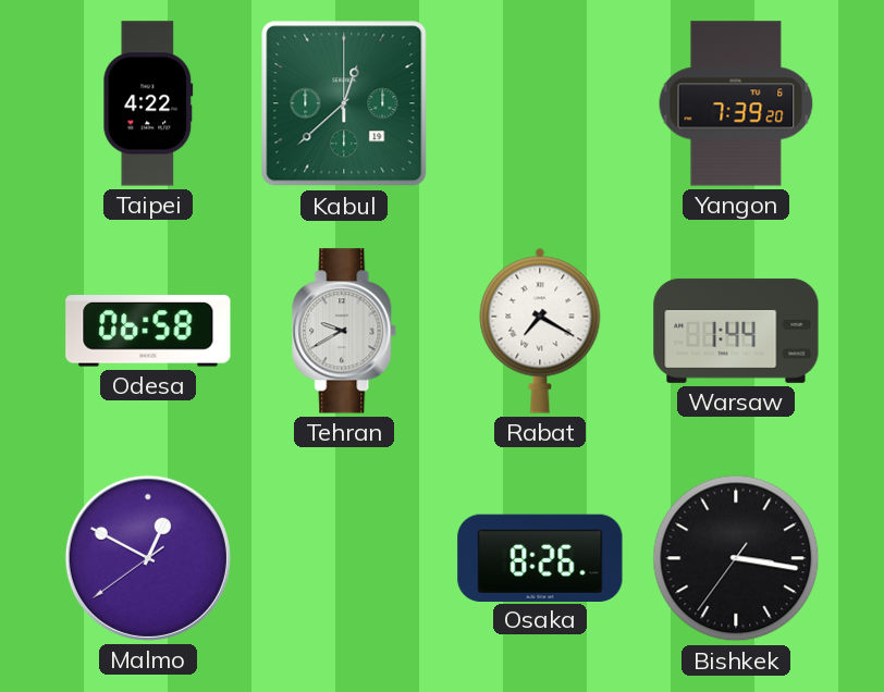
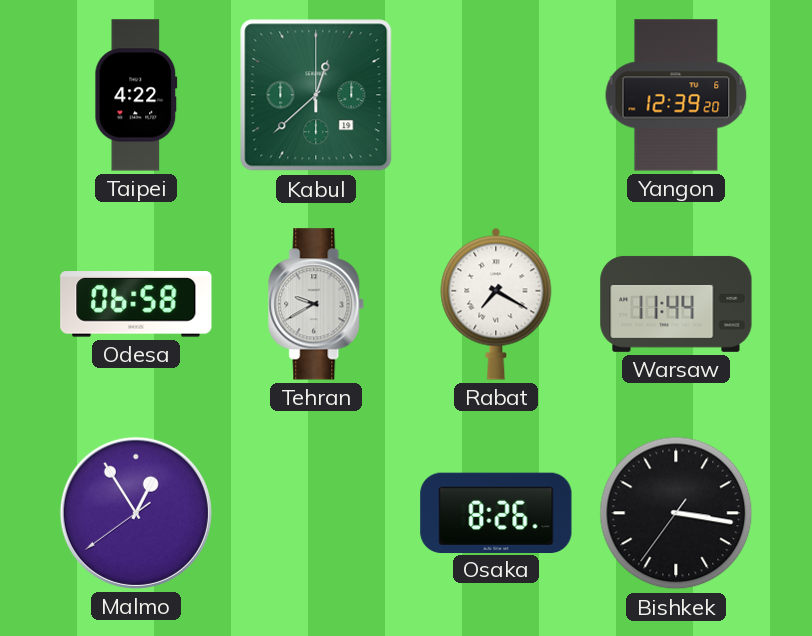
Yangon: 7:39 -> 12:39 (676, 95)
Warsaw: 1:44 -> 11:44 (676, 304)
Malmo: 12:49 -> 12:54 (136, 513)
